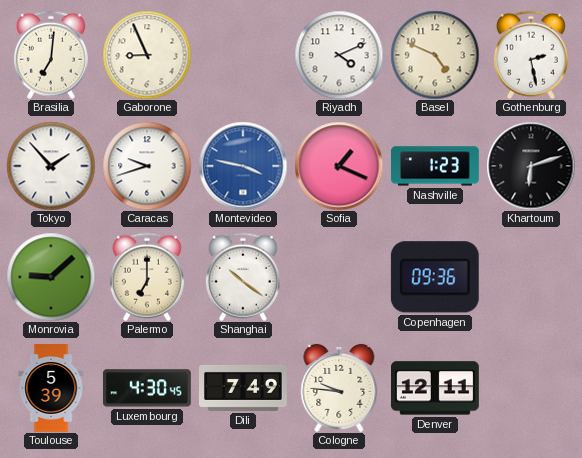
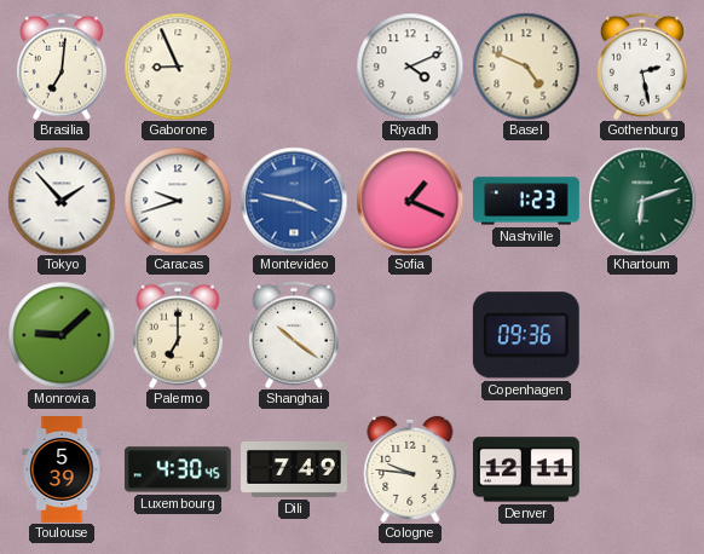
Khartoum dial: black -> green (642, 201)
